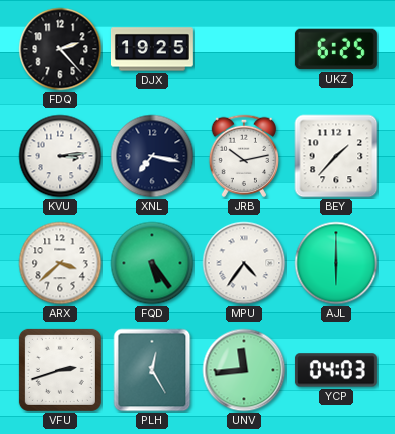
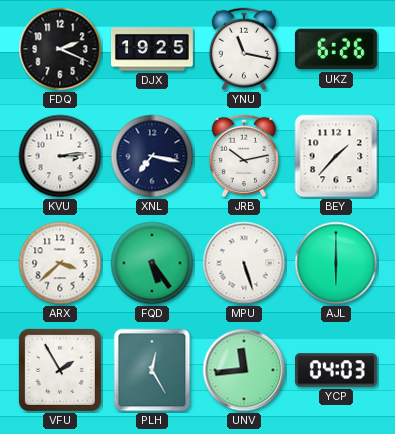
FDQ: 2:23 -> 2:19 (60, 49)
YNU: none -> 11:17 (243, 49)
UKZ: 6:25 -> 6:26 (336, 49)
MPU: 4:36 -> 5:27 (244, 263)
VFU: 2:42 -> 1:55 (60, 370)
